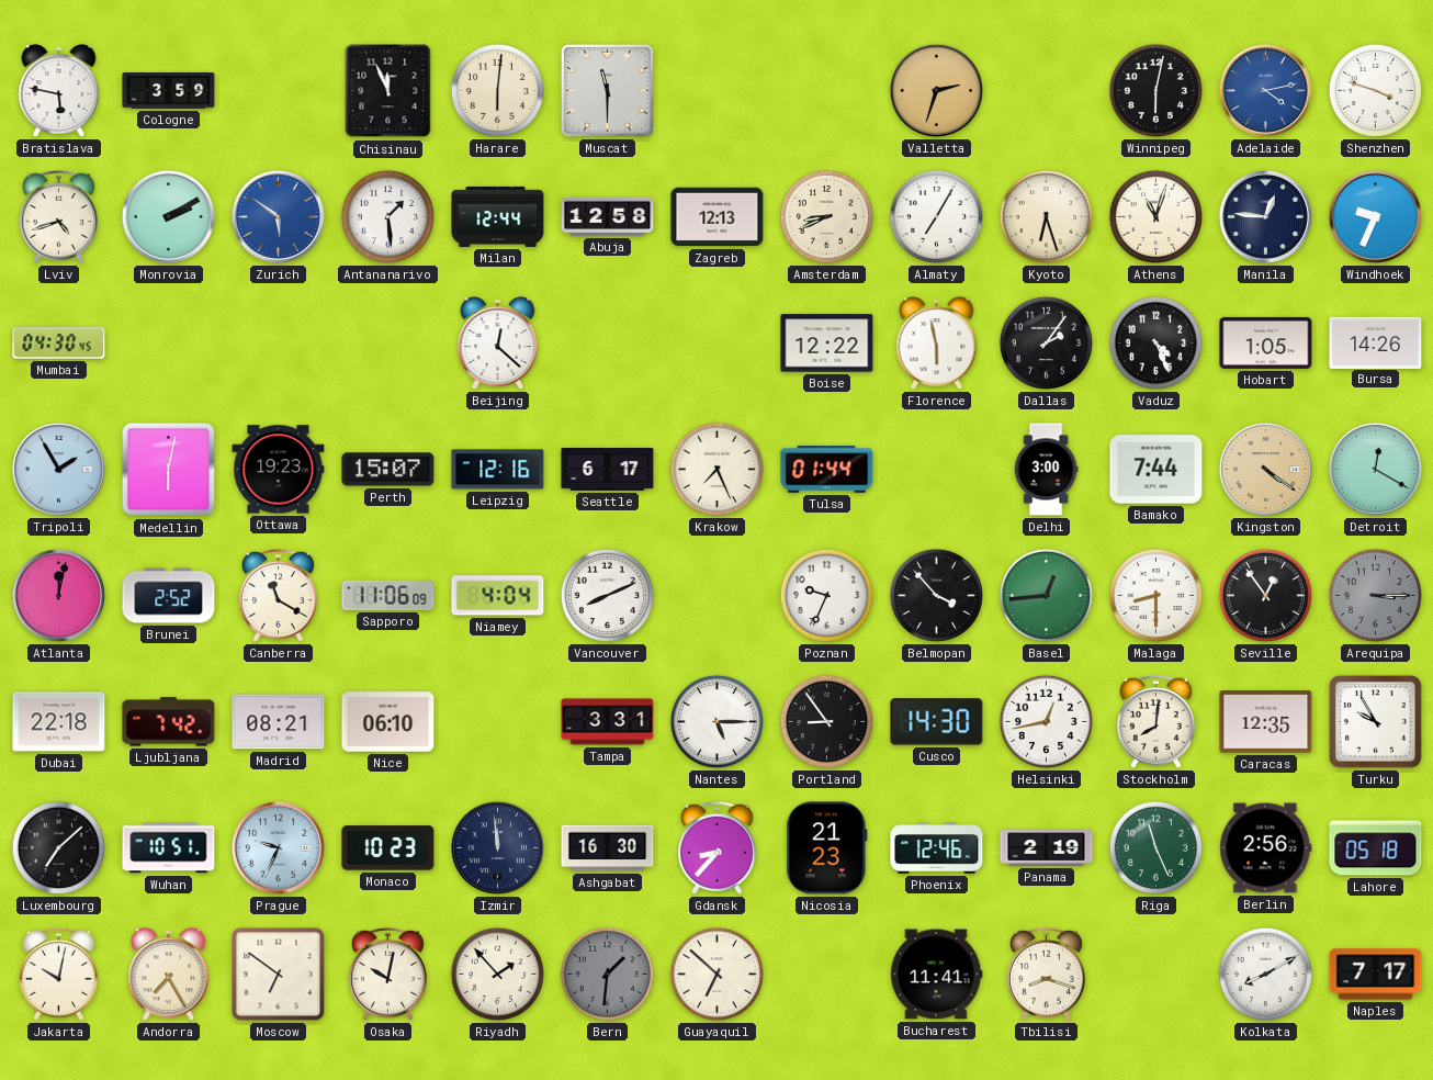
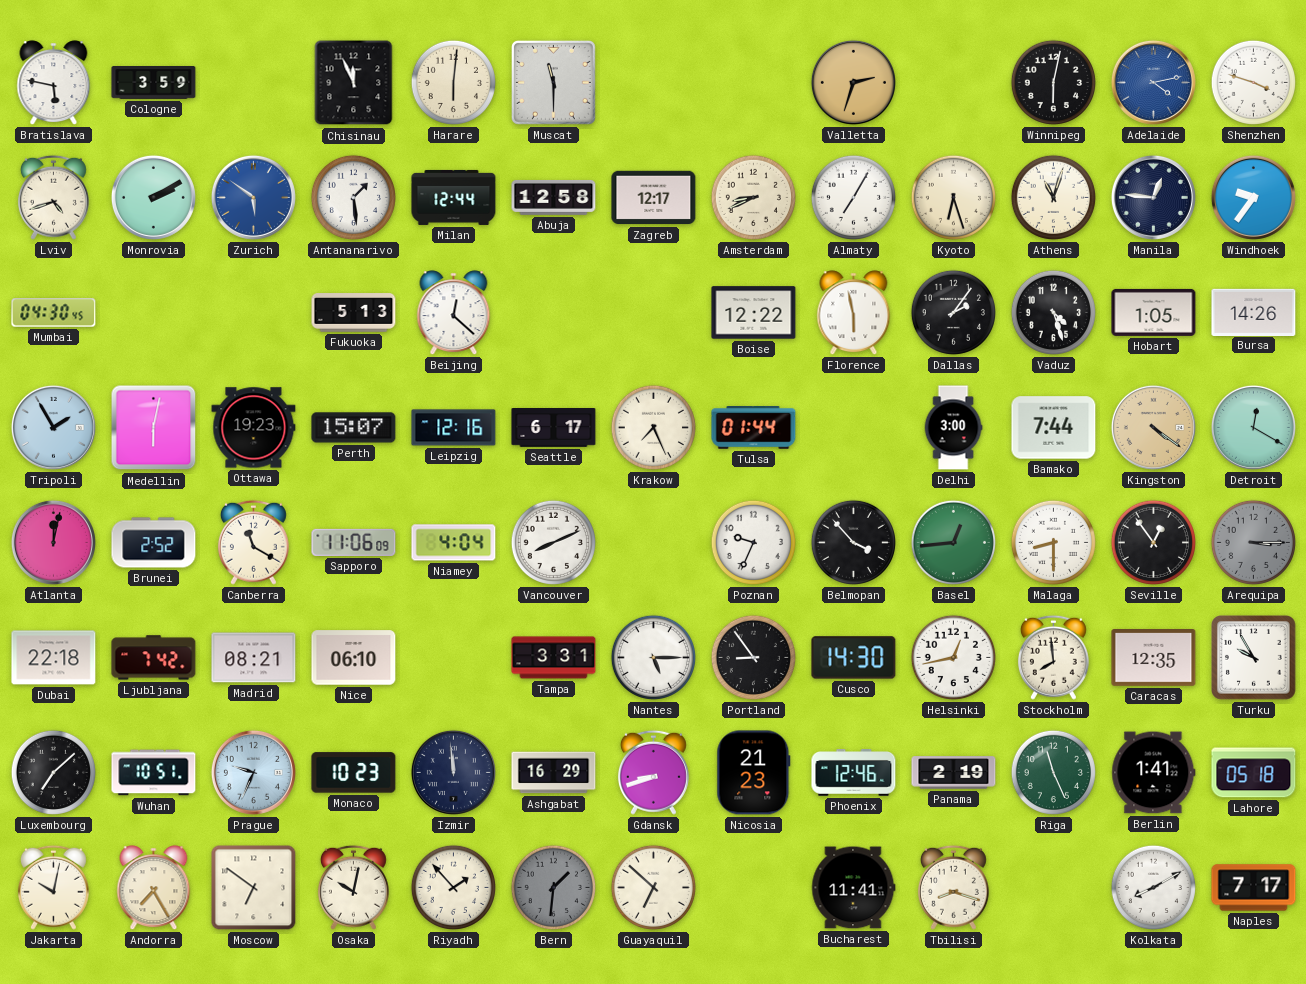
Zagreb: 12:13 -> 12:17 (654, 198)
Windhoek: 9:34 -> 9:36 (1253, 197)
Fukuoka: none -> 5:13 (354, 313)
Vaduz: 4:26 -> 4:27 (1053, 312)
Stockholm: 8:01 -> 7:59 (1053, 657)
Ashgabat: 16:30 -> 16:29 (554, 773)
Gdansk: 8:37 -> 8:42 (653, 772)
Berlin: 2:56 -> 1:41 (1154, 773)
